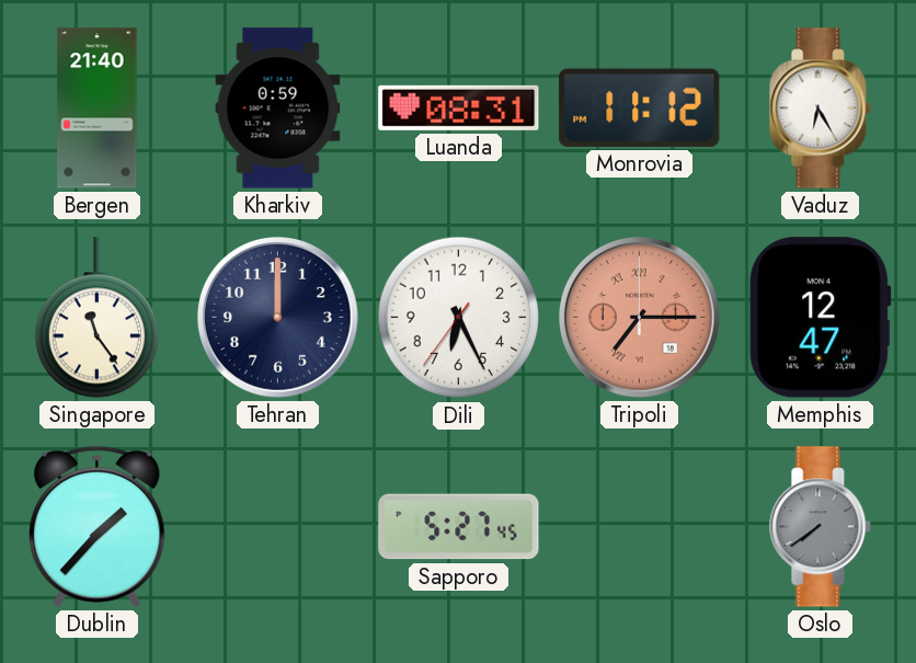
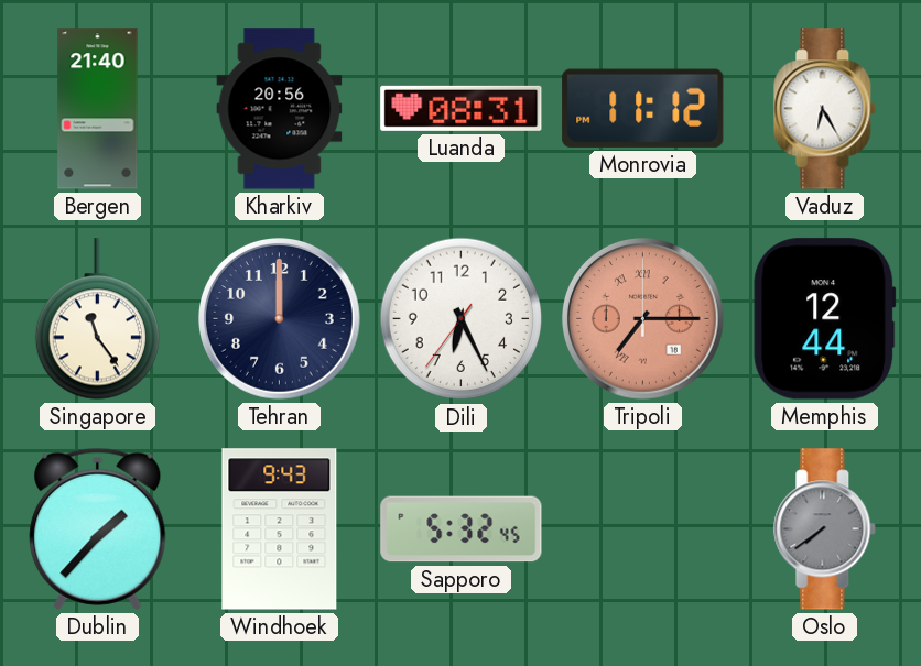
Kharkiv: 0:59 -> 20:56 (280, 109)
Memphis: 12:47 -> 12:44 (825, 319)
Windhoek: none -> 9:43 (280, 529)
Sapporo: 5:27 -> 5:32 (462, 529)
